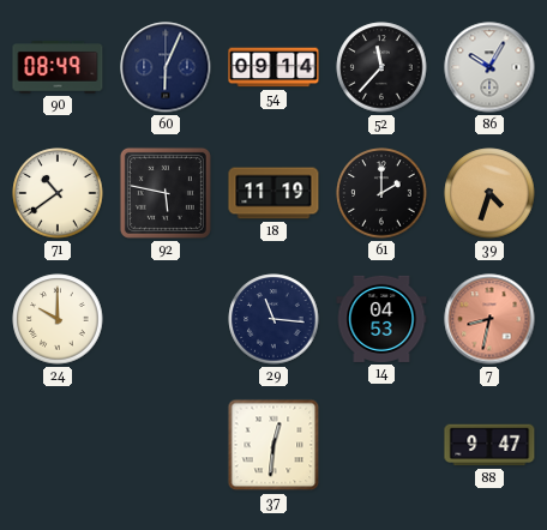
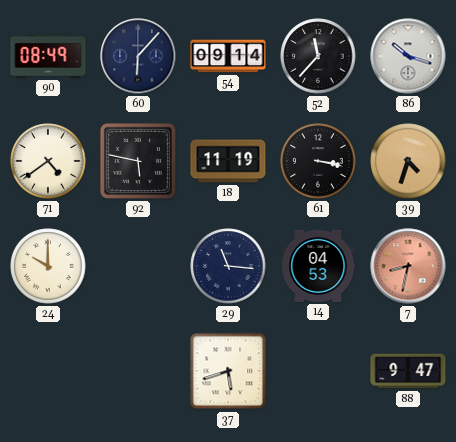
60: 6:04 -> 6:07 (138, 56)
86: 10:05 -> 10:18 (408, 56)
71: 10:39 -> 4:39 (48, 161)
61: 2:00 -> 3:17 (318, 161)
37: 12:31 -> 5:42 (228, 371)
